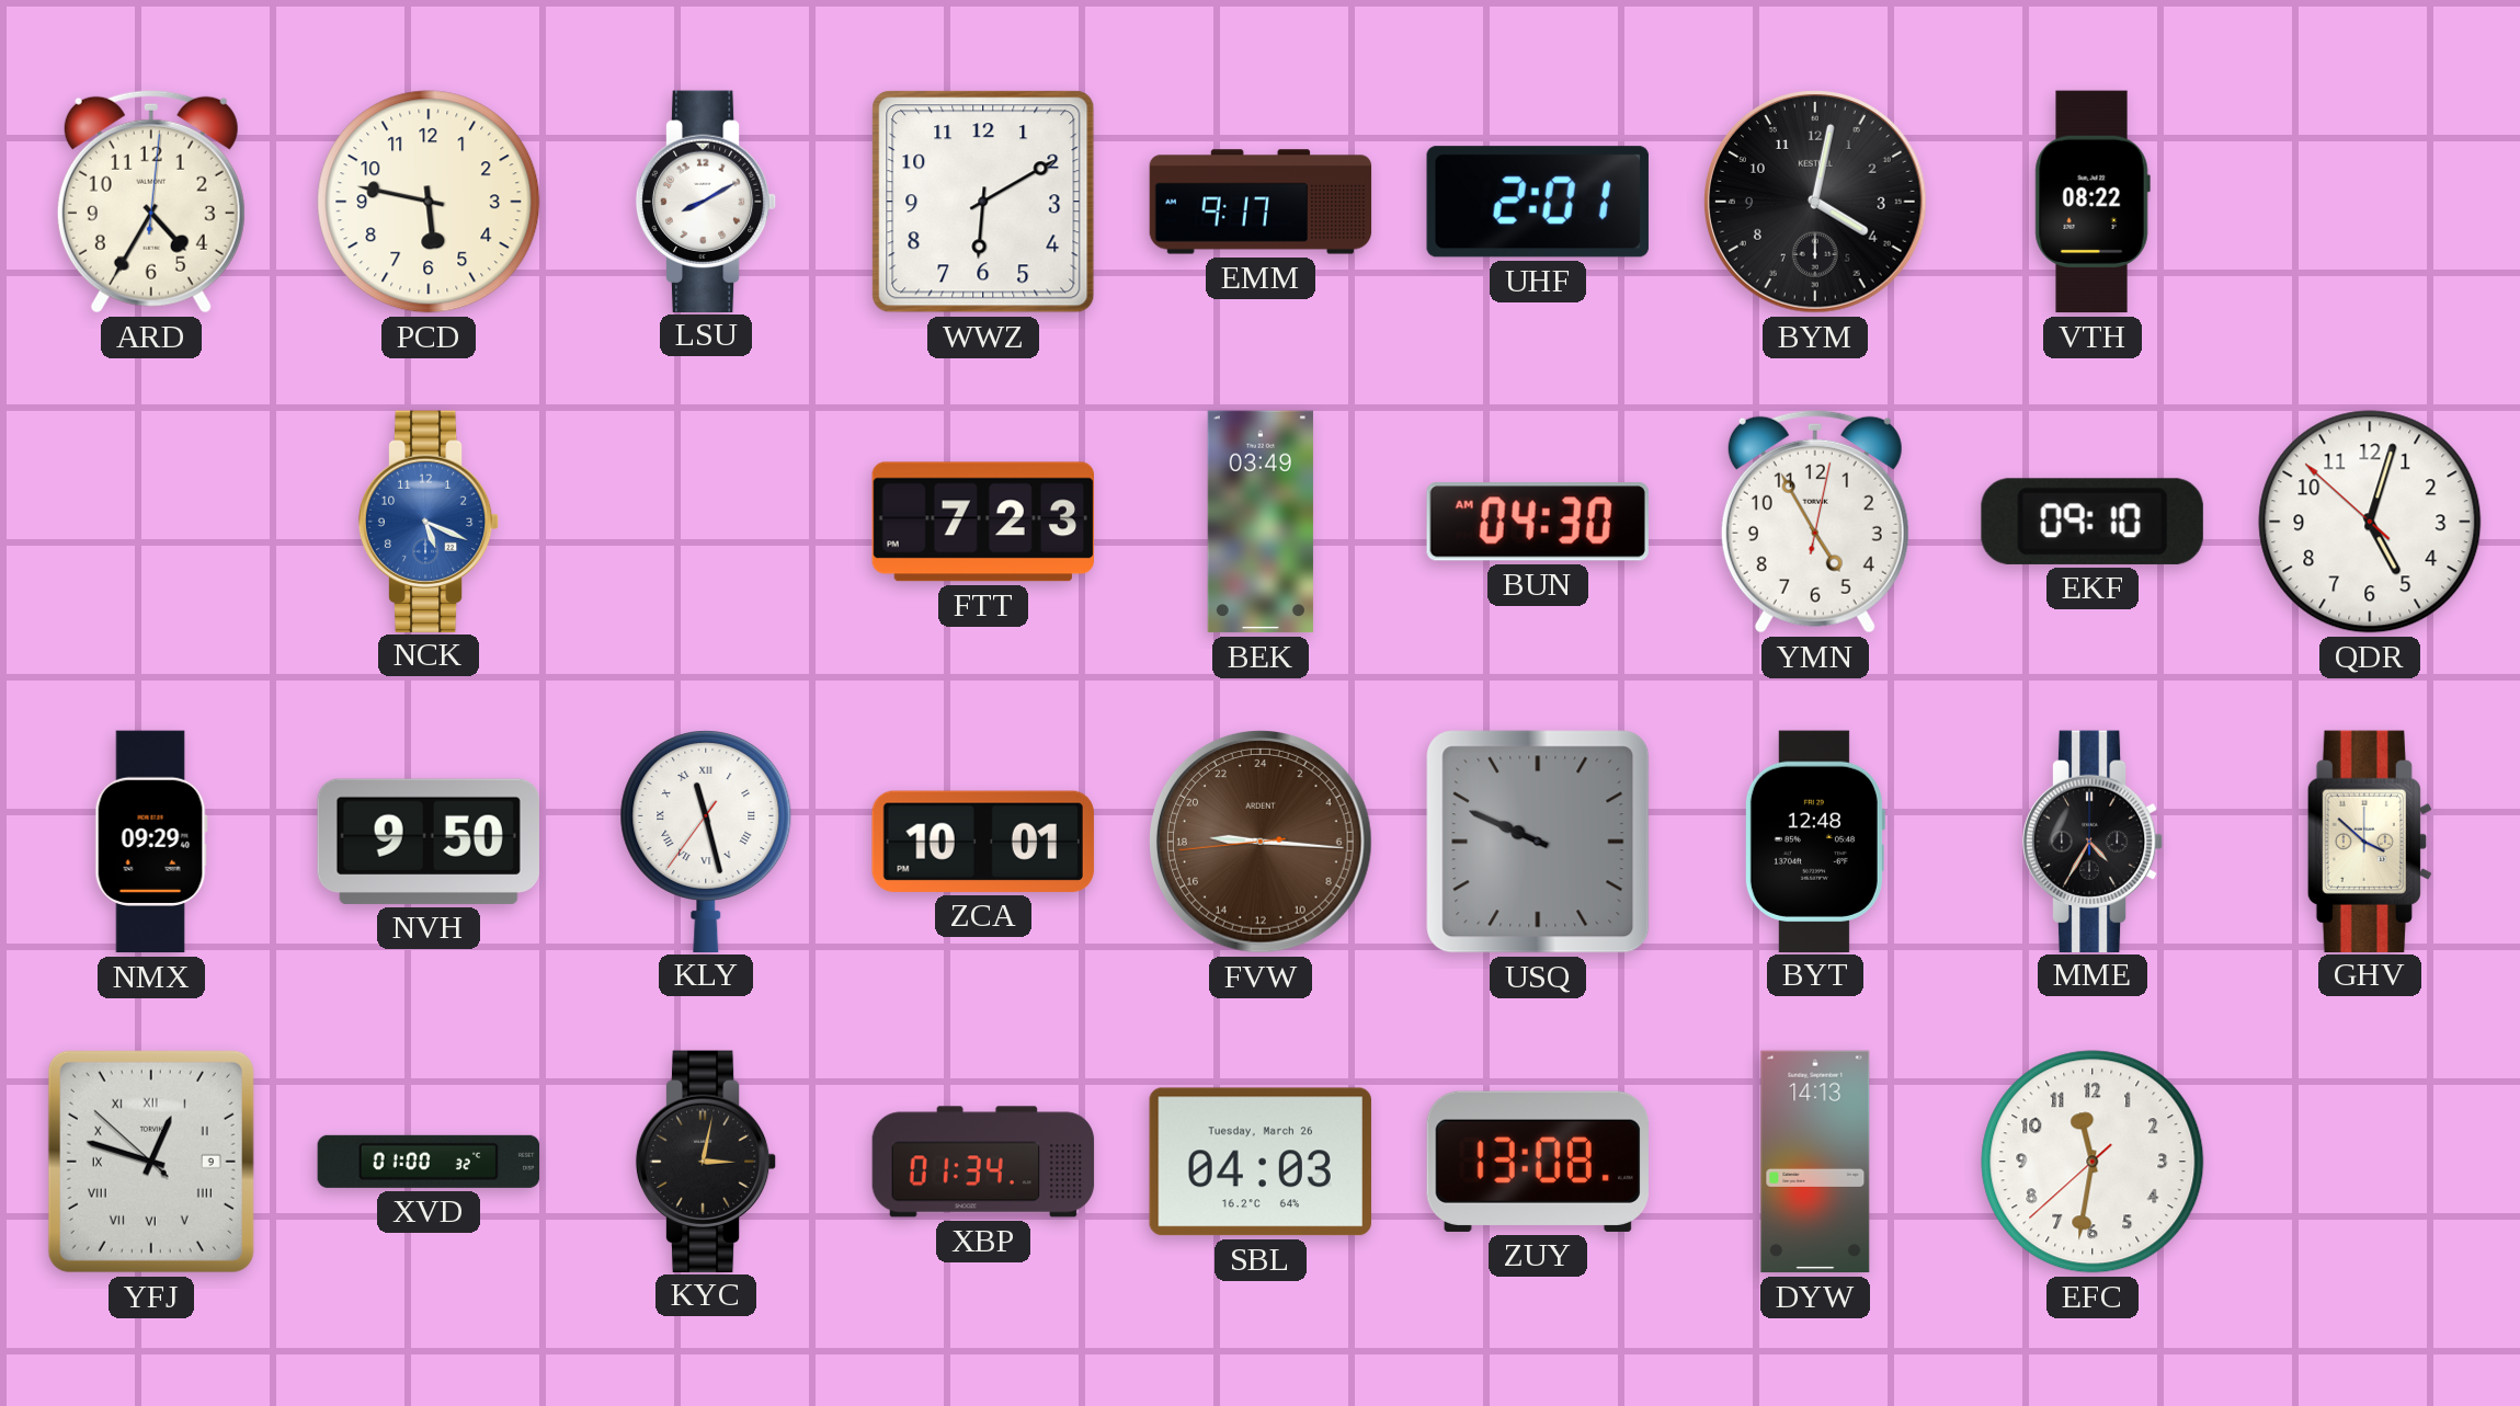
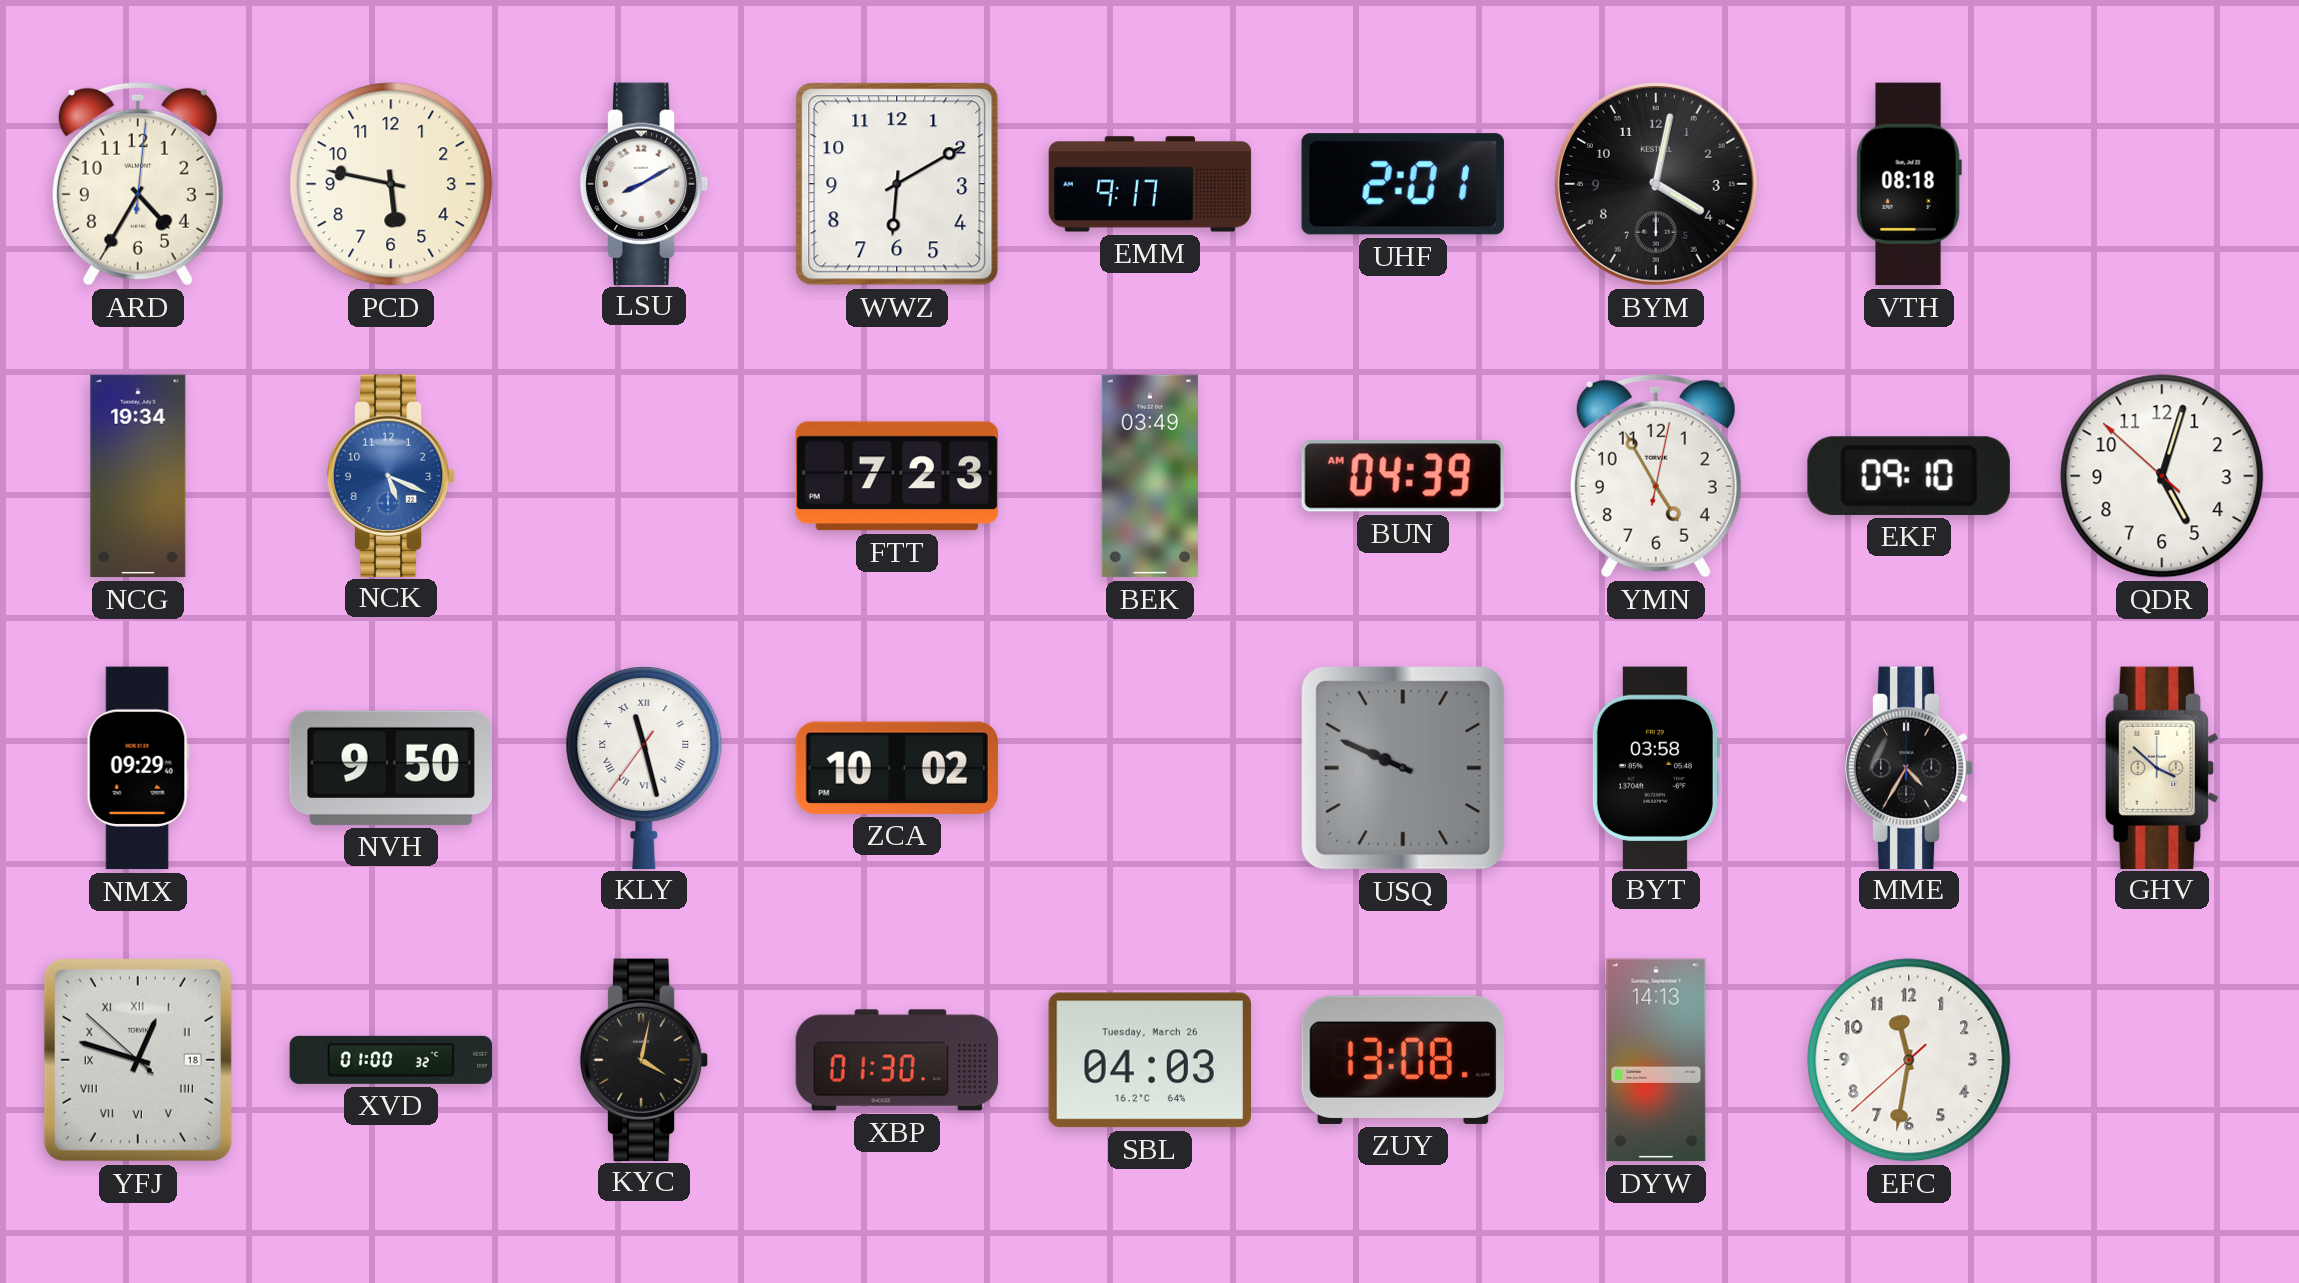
VTH: 08:22 -> 08:18 (1909, 184)
NCG: none -> 19:34 (138, 476)
BUN: 04:30 -> 04:39 (1403, 476)
ZCA: 10:01 -> 10:02 (897, 768)
FVW: 18:15 -> none (1262, 843)
BYT: 12:48 -> 03:58 (1655, 767)
YFJ date: 9 -> 18 (138, 1060)
KYC: 3:02 -> 4:02 (644, 1059)
XBP: 01:34 -> 01:30 (897, 1060)
